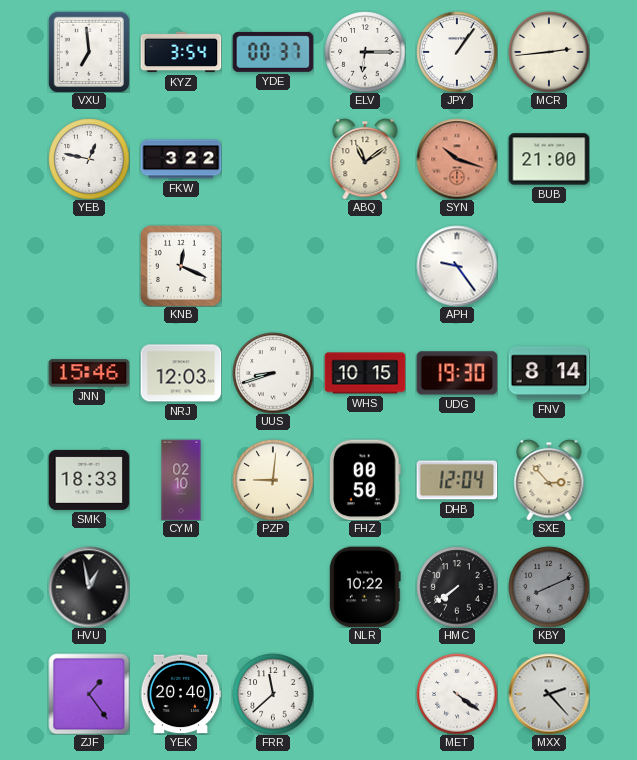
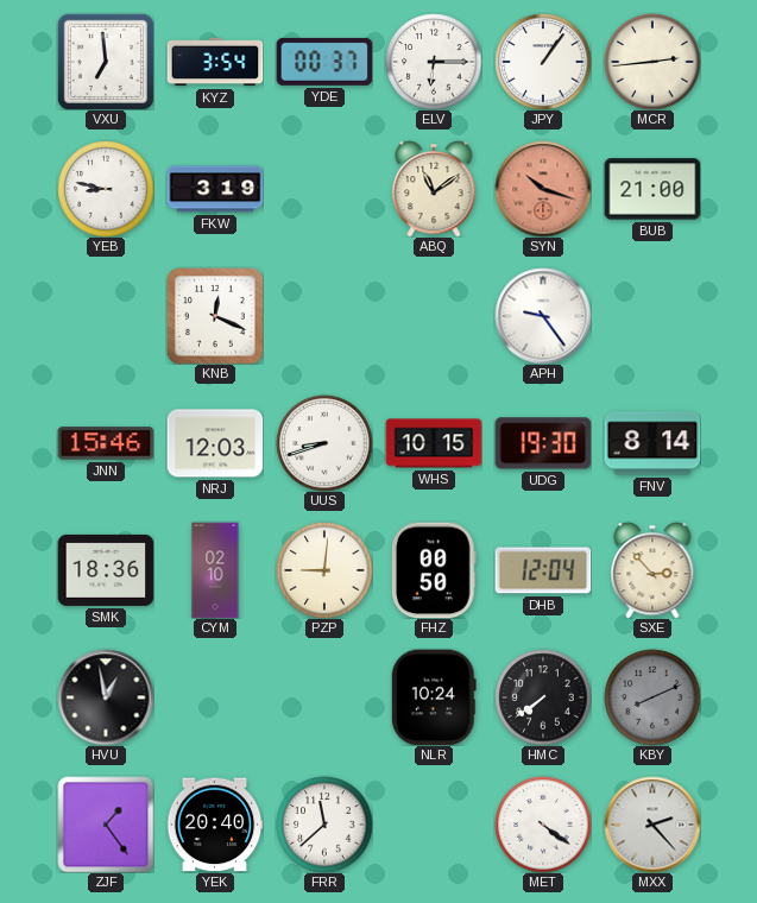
YEB: 12:47 -> 8:47 (106, 189)
FKW: 3:22 -> 3:19 (215, 189)
SMK: 18:33 -> 18:36 (106, 570)
NLR: 10:22 -> 10:24 (435, 697)
